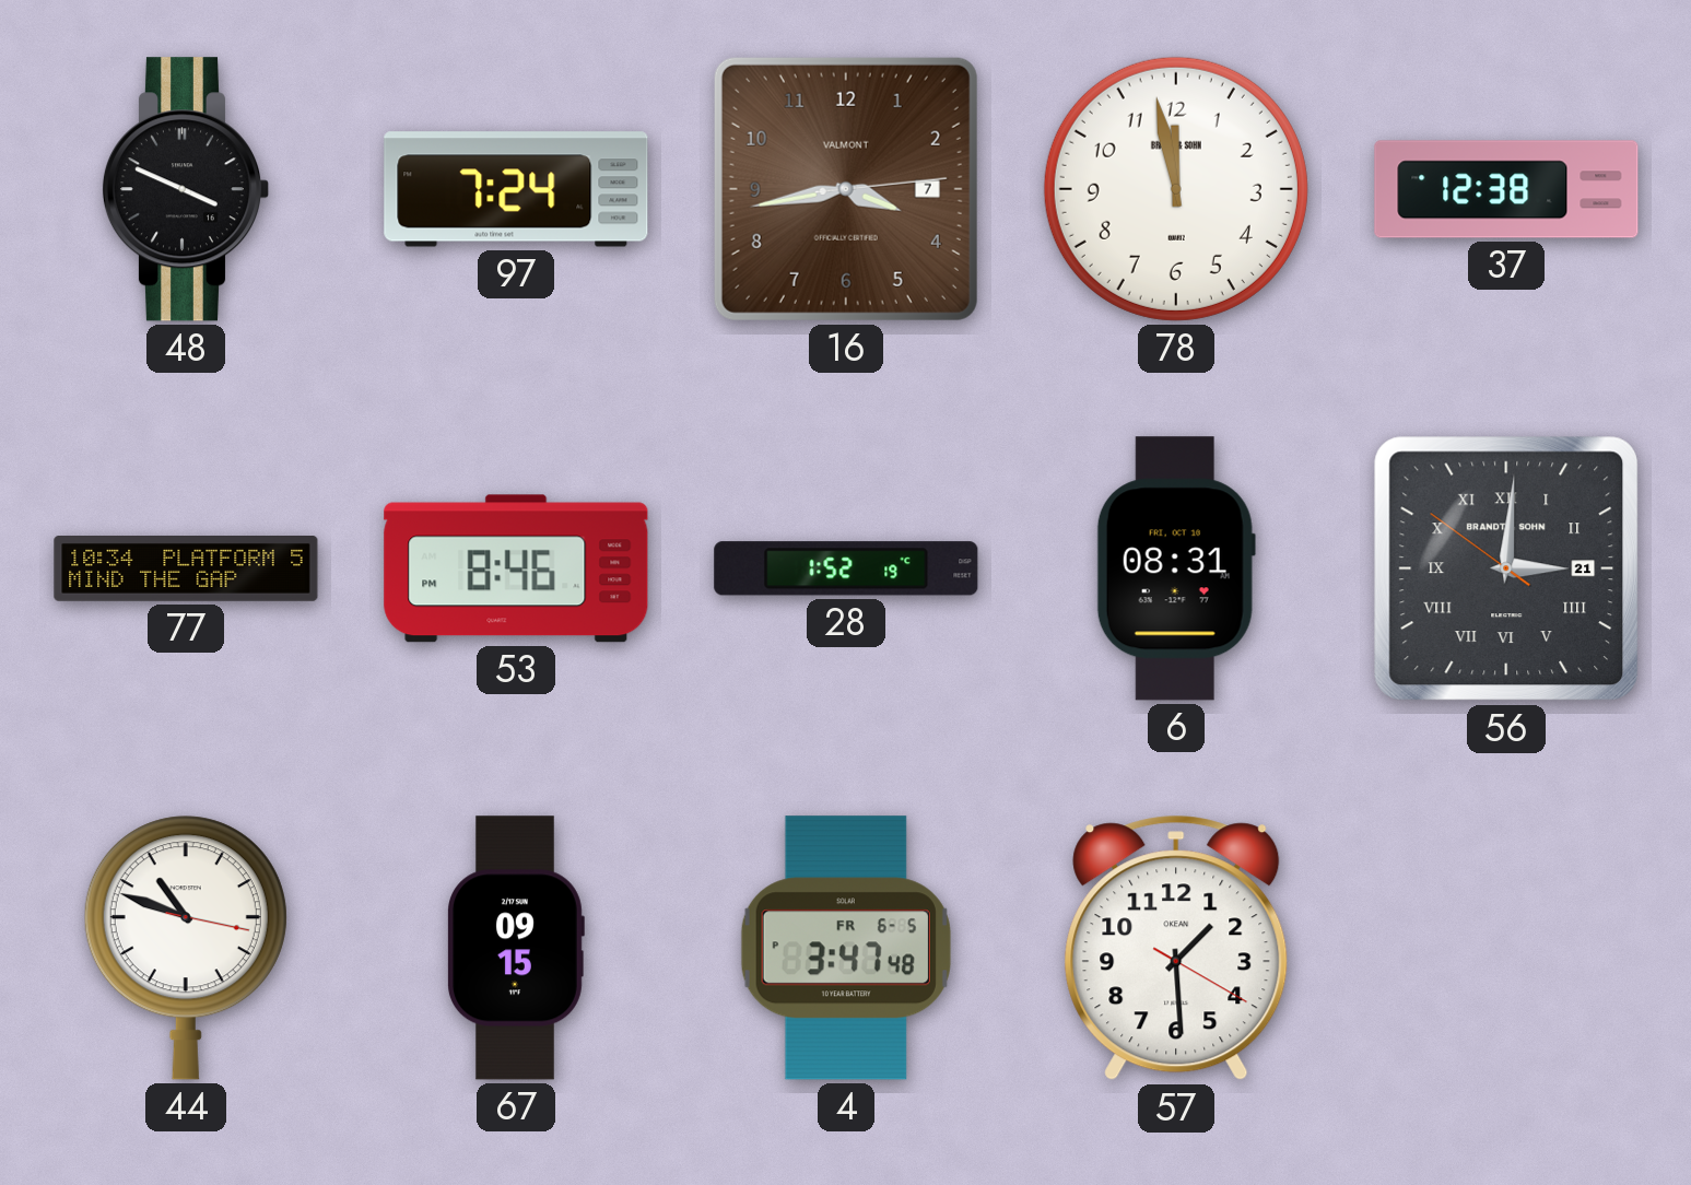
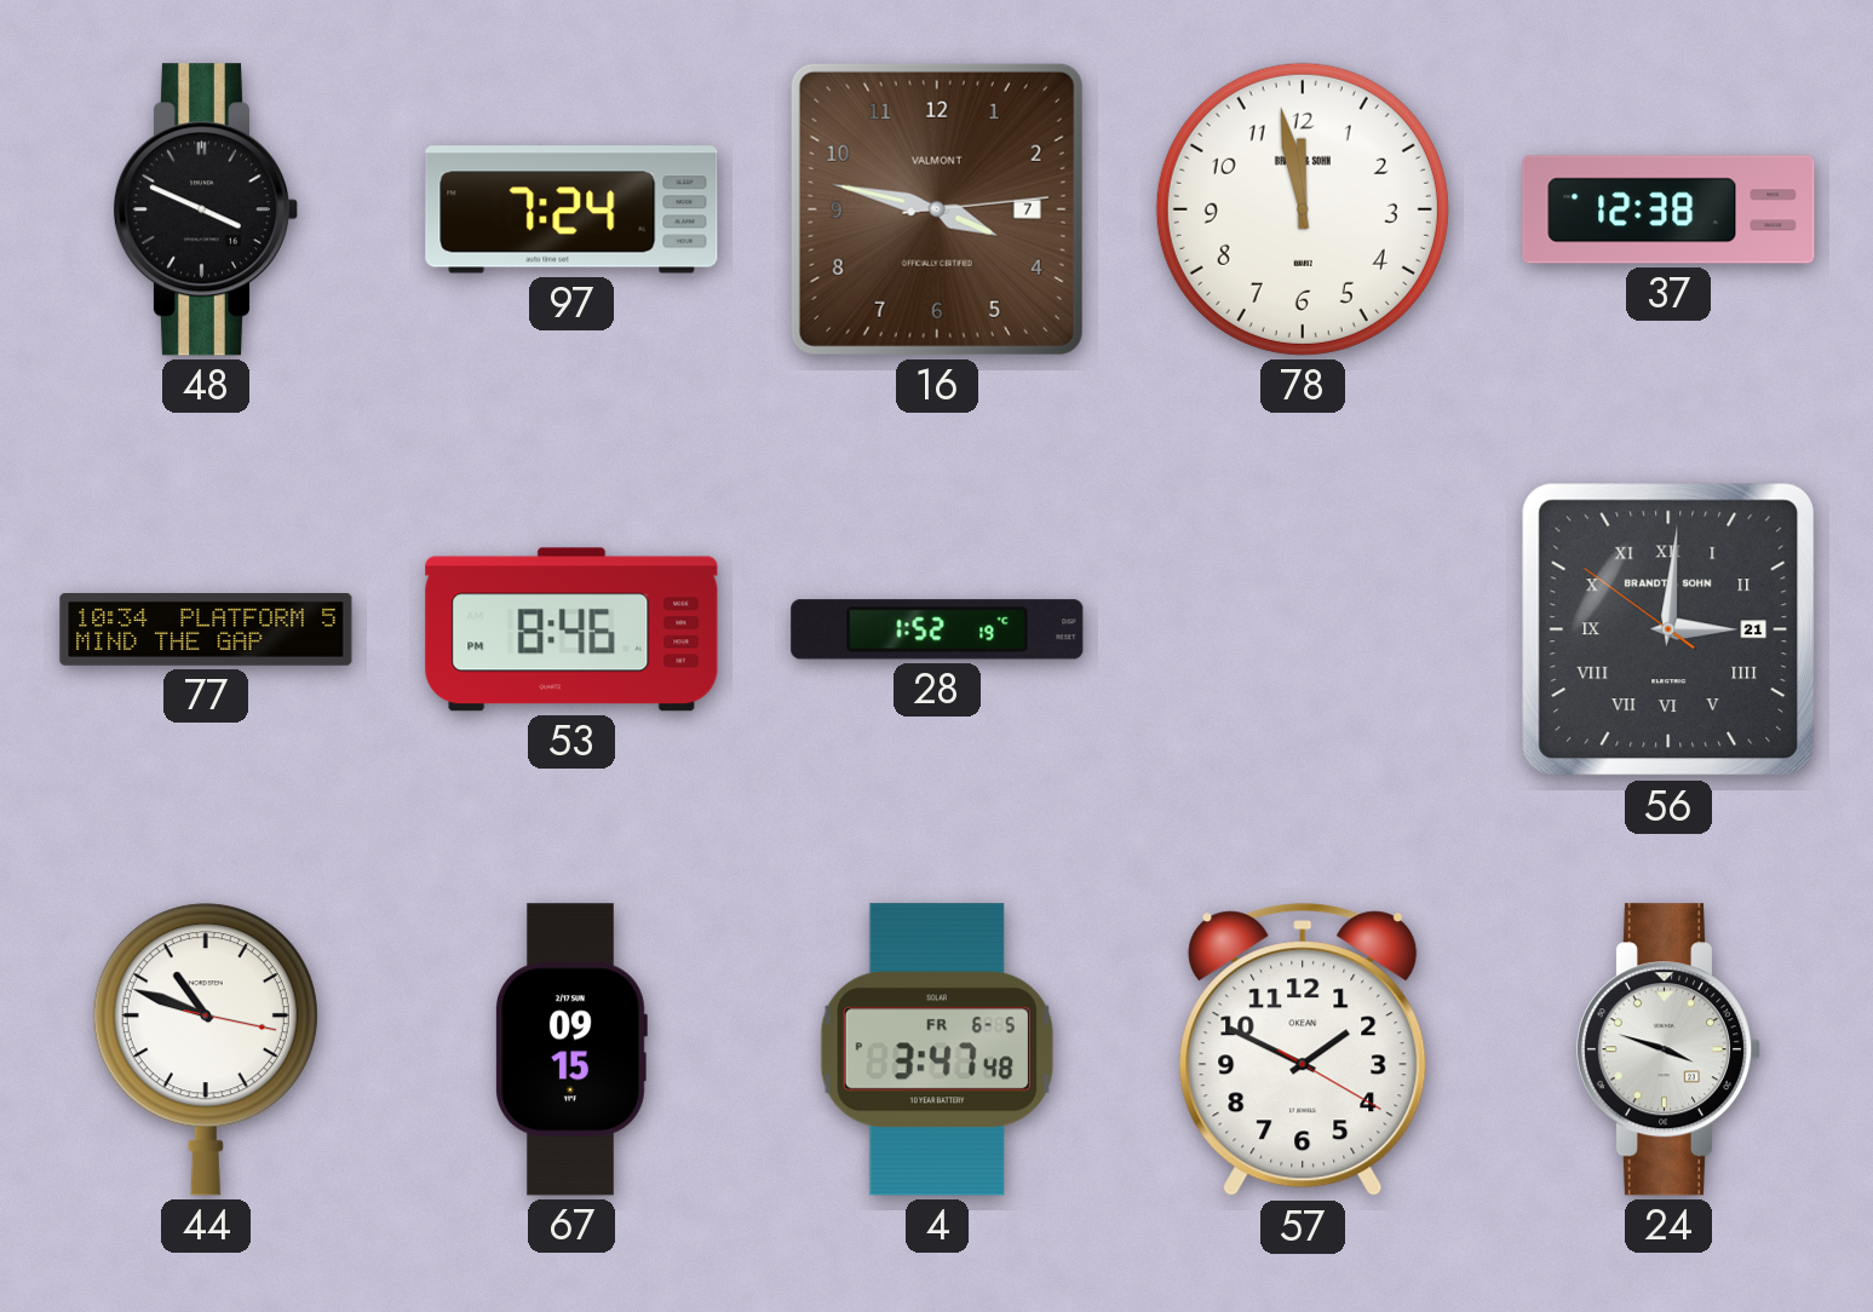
16: 3:43 -> 3:47 (937, 209)
6: 08:31 -> none (1176, 568)
57: 1:29 -> 1:49 (1303, 1049)
24: none -> 3:48 (1667, 1049)
